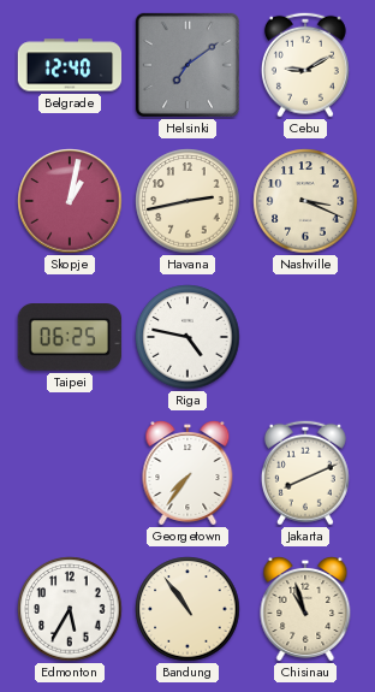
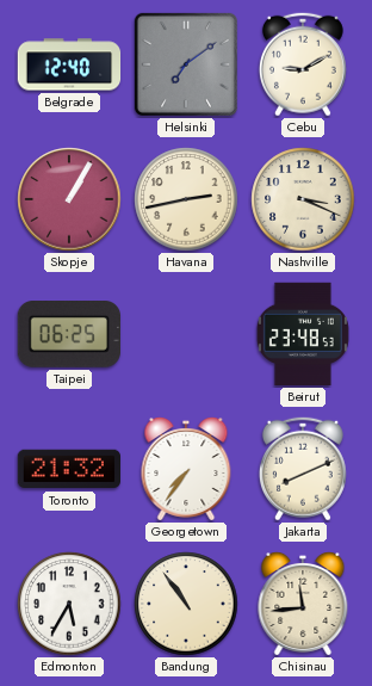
Skopje: 1:02 -> 1:05 (69, 199)
Riga: 4:47 -> none (187, 337)
Beirut: none -> 23:48 (303, 334)
Toronto: none -> 21:32 (69, 469)
Chisinau: 10:57 -> 11:44 (303, 605)
